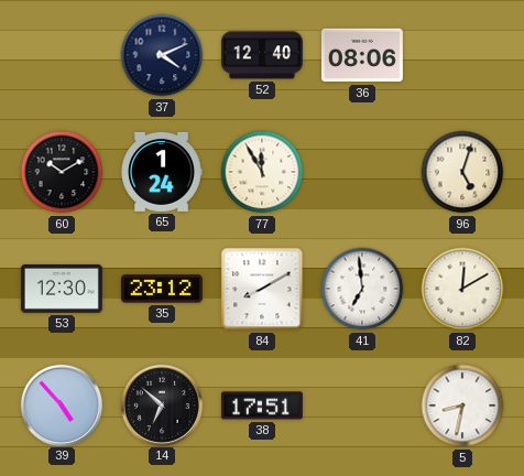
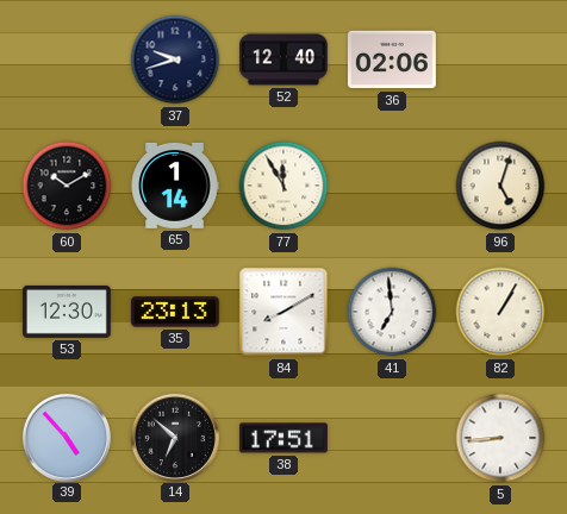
37: 4:11 -> 9:42 (175, 59)
36: 08:06 -> 02:06 (392, 59)
65: 1:24 -> 1:14 (175, 186)
35: 23:12 -> 23:13 (175, 312)
82: 12:10 -> 1:05 (500, 312)
5: 8:32 -> 8:44 (500, 438)
